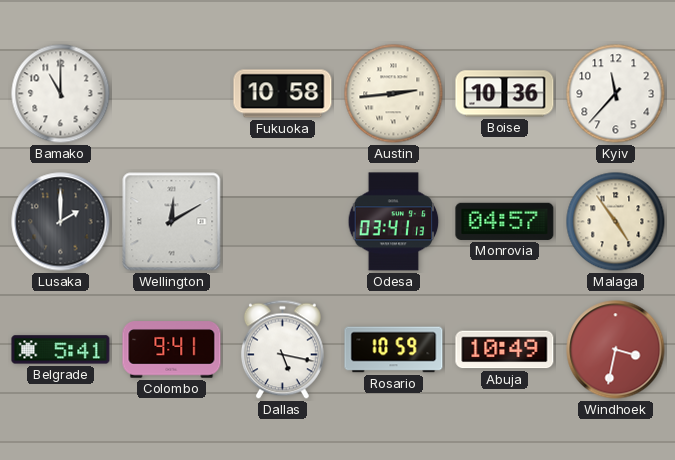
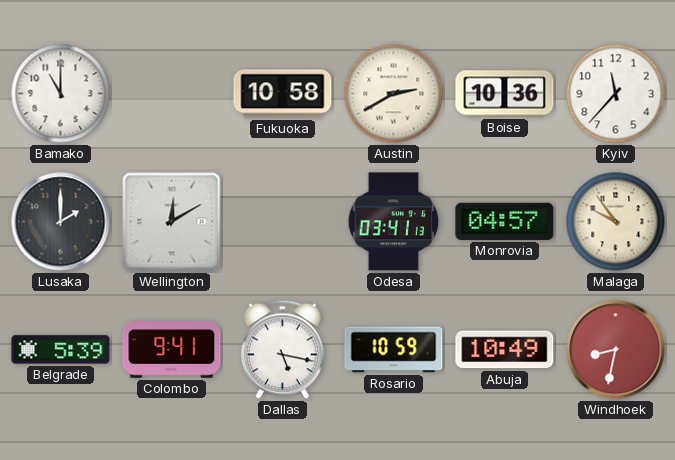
Austin: 2:44 -> 2:40 (394, 94)
Malaga: 4:54 -> 9:54 (616, 222)
Belgrade: 5:41 -> 5:39 (61, 350)
Windhoek: 3:32 -> 8:32 (616, 350)
